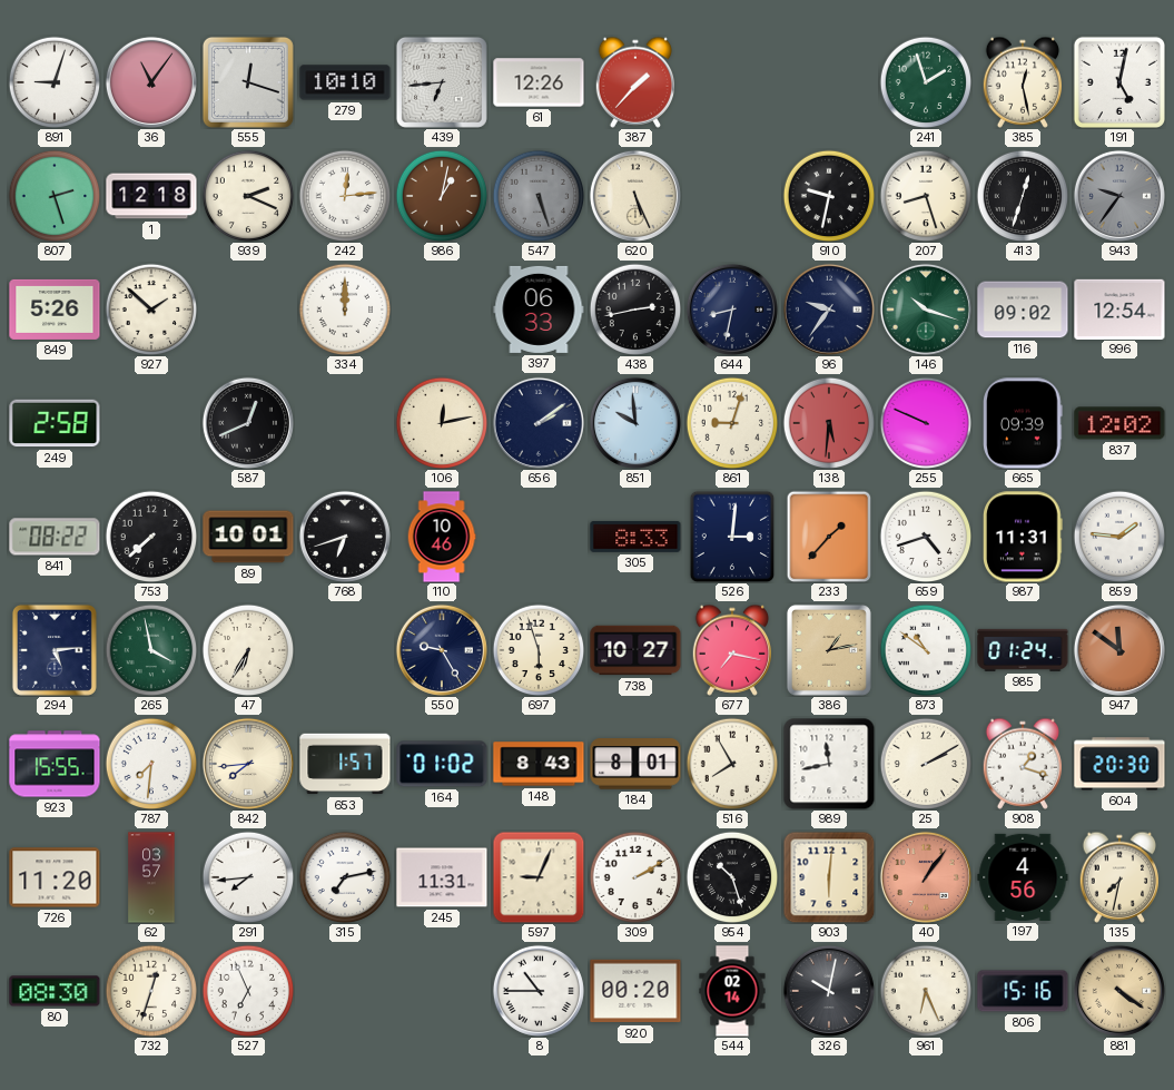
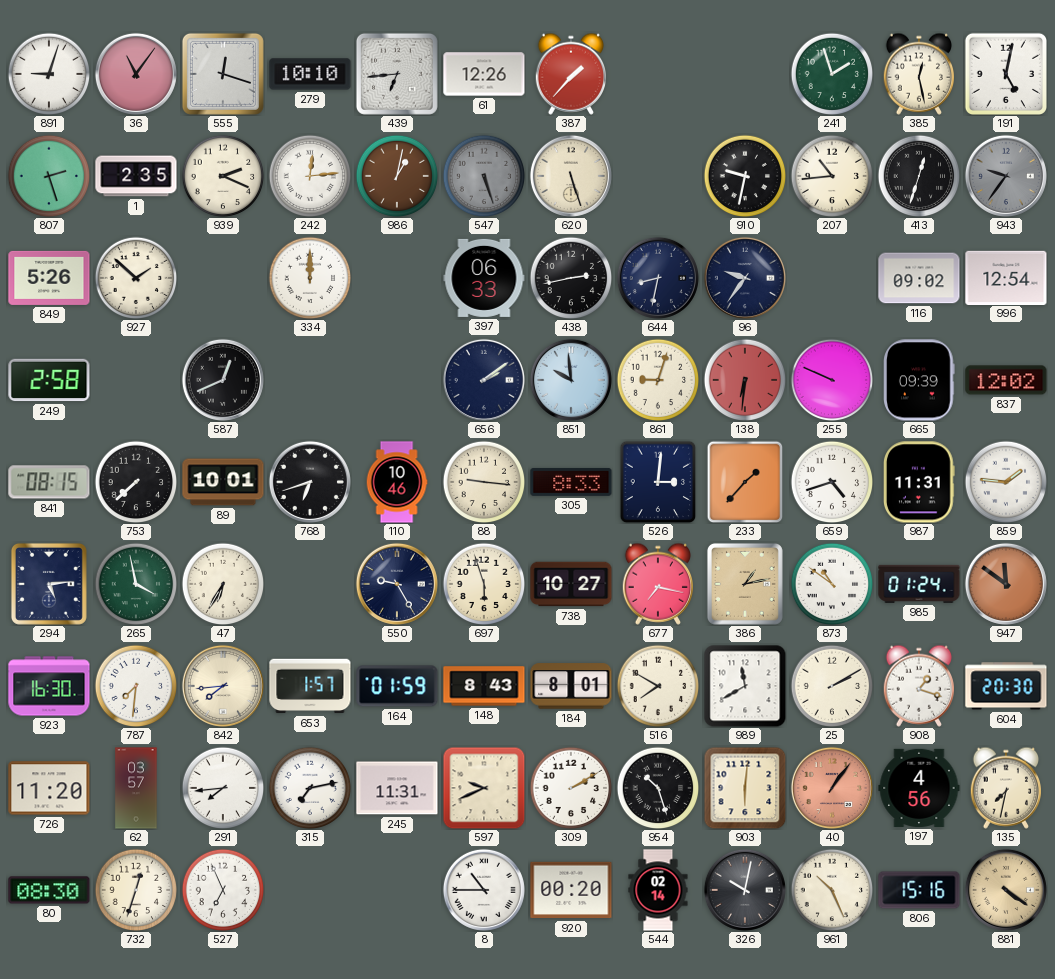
1: 12:18 -> 2:35 (136, 176)
620: 5:26 -> 5:27 (571, 176)
207: 8:27 -> 10:44 (832, 176)
146: 10:18 -> none (926, 310)
106: 12:13 -> none (442, 423)
138: 5:31 -> 6:31 (745, 380)
841: 08:22 -> 08:15 (49, 482)
88: none -> 9:16 (484, 482)
923: 15:55 -> 16:30 (49, 686)
164: 01:02 -> 01:59 (397, 686)
516: 7:55 -> 7:50 (658, 686)
989: 11:43 -> 11:40 (745, 686)
597: 9:04 -> 9:41 (484, 788)
961: 6:26 -> 10:26 (832, 890)
